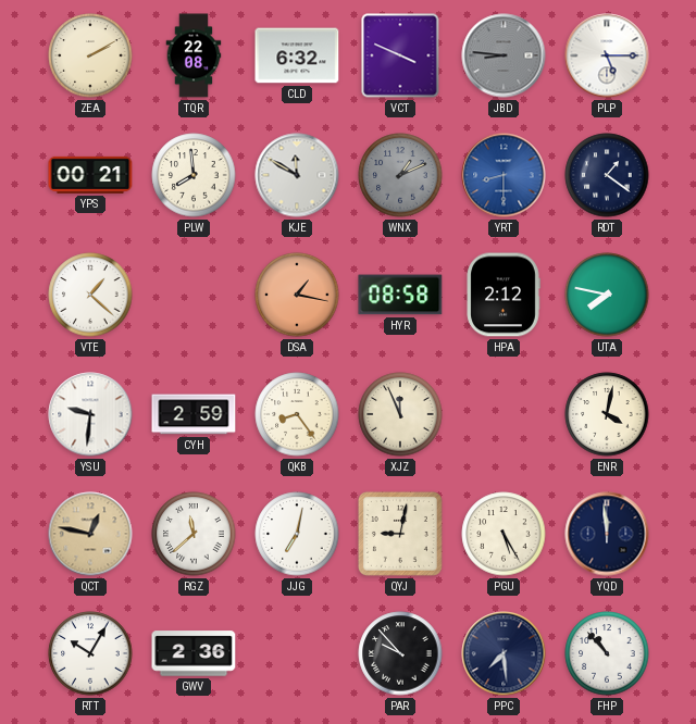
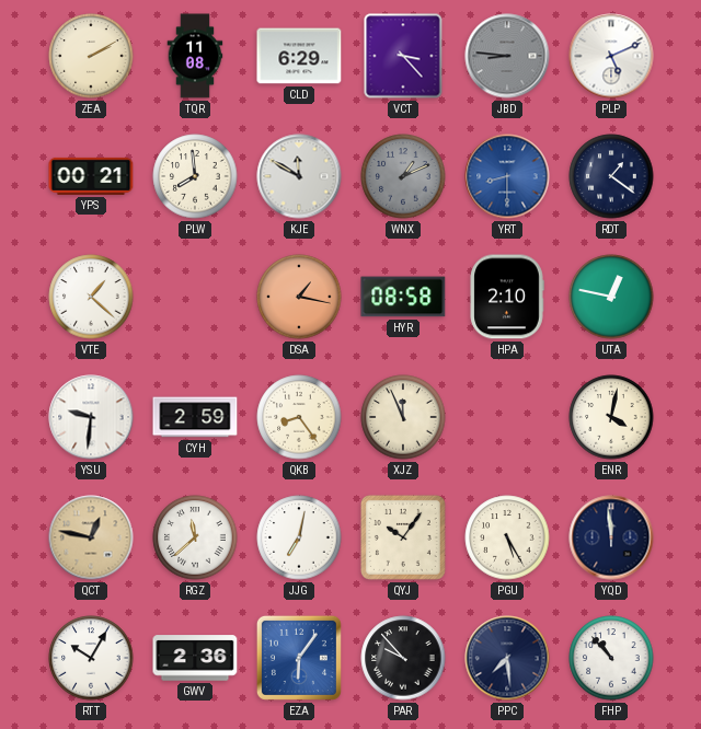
TQR: 22:08 -> 11:08 (195, 56)
CLD: 6:32 -> 6:29 (299, 56)
VCT: 3:49 -> 3:23 (403, 56)
PLP: 5:15 -> 5:11 (611, 56)
HPA: 2:12 -> 2:10 (507, 297)
UTA: 7:47 -> 12:47 (611, 297)
QYJ: 9:02 -> 10:06 (403, 537)
EZA: none -> 6:06 (299, 658)
